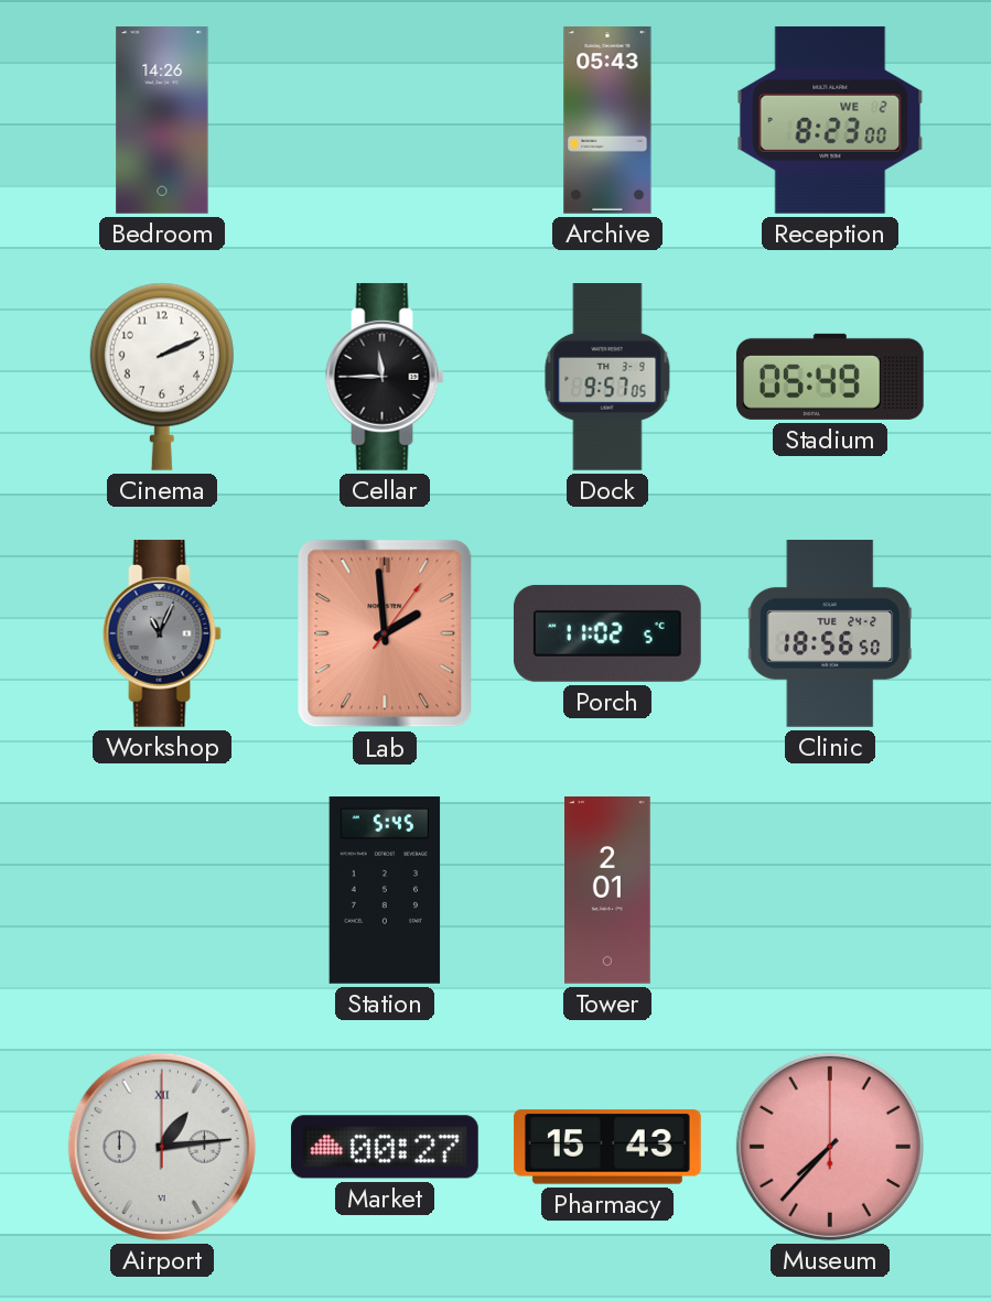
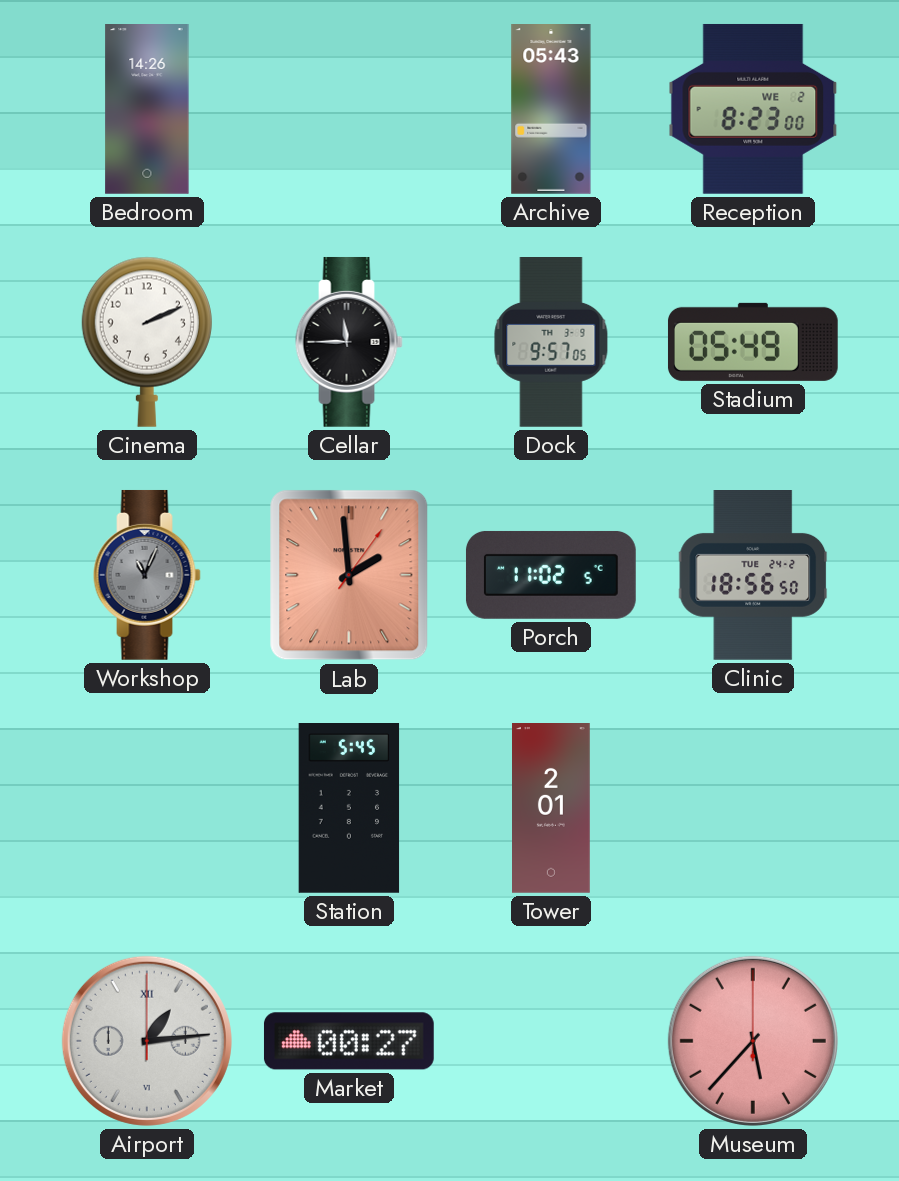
Pharmacy: 15:43 -> none (608, 1147)
Museum: 7:37 -> 5:37 (753, 1041)
